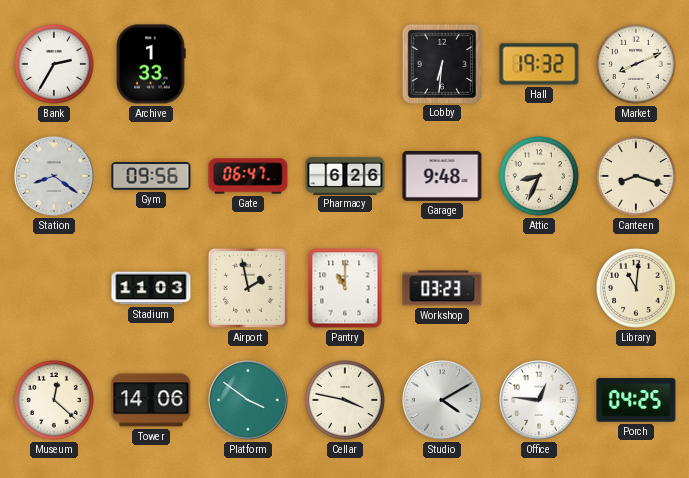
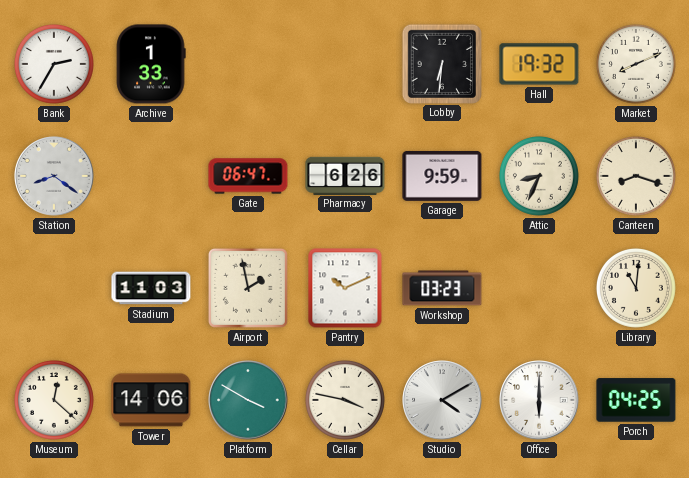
Gym: 09:56 -> none (151, 176)
Garage: 9:48 -> 9:59 (442, 176)
Pantry: 11:00 -> 10:11 (345, 288)
Platform: 3:51 -> 3:50 (248, 400)
Office: 12:46 -> 6:00 (539, 400)
